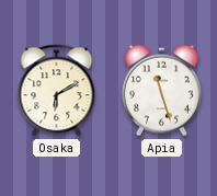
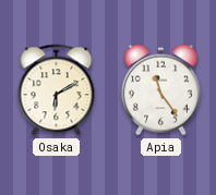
Apia: 11:27 -> 11:24 (160, 90)
